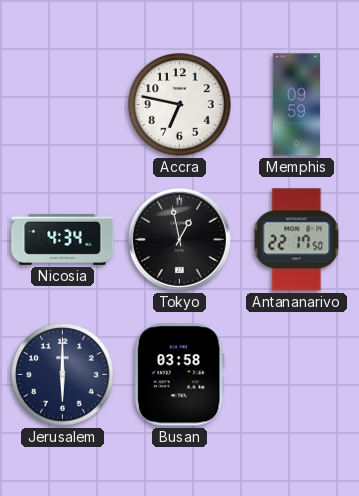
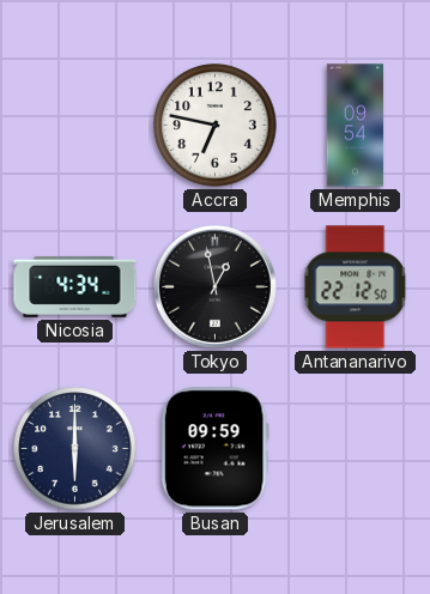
Memphis: 09:59 -> 09:54 (356, 126)
Antananarivo: 22:17 -> 22:12 (356, 287)
Busan: 03:58 -> 09:59 (214, 449)
